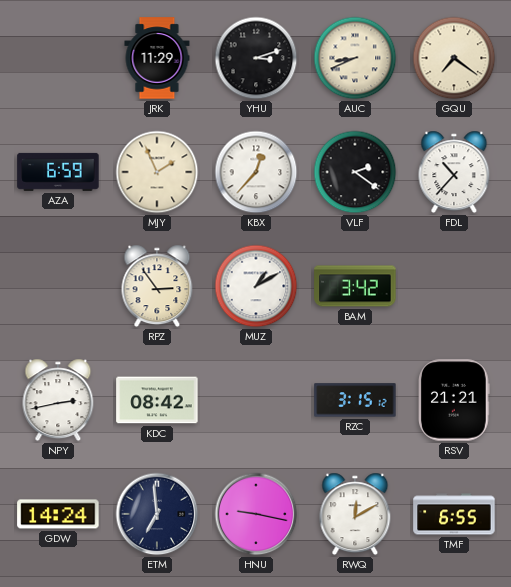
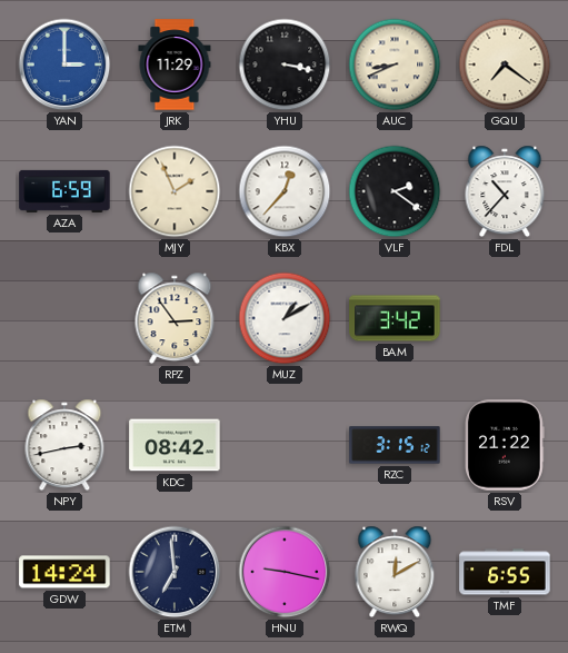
YAN: none -> 3:00 (64, 65)
YHU: 3:12 -> 3:17 (285, 65)
RSV: 21:21 -> 21:22 (505, 445)
